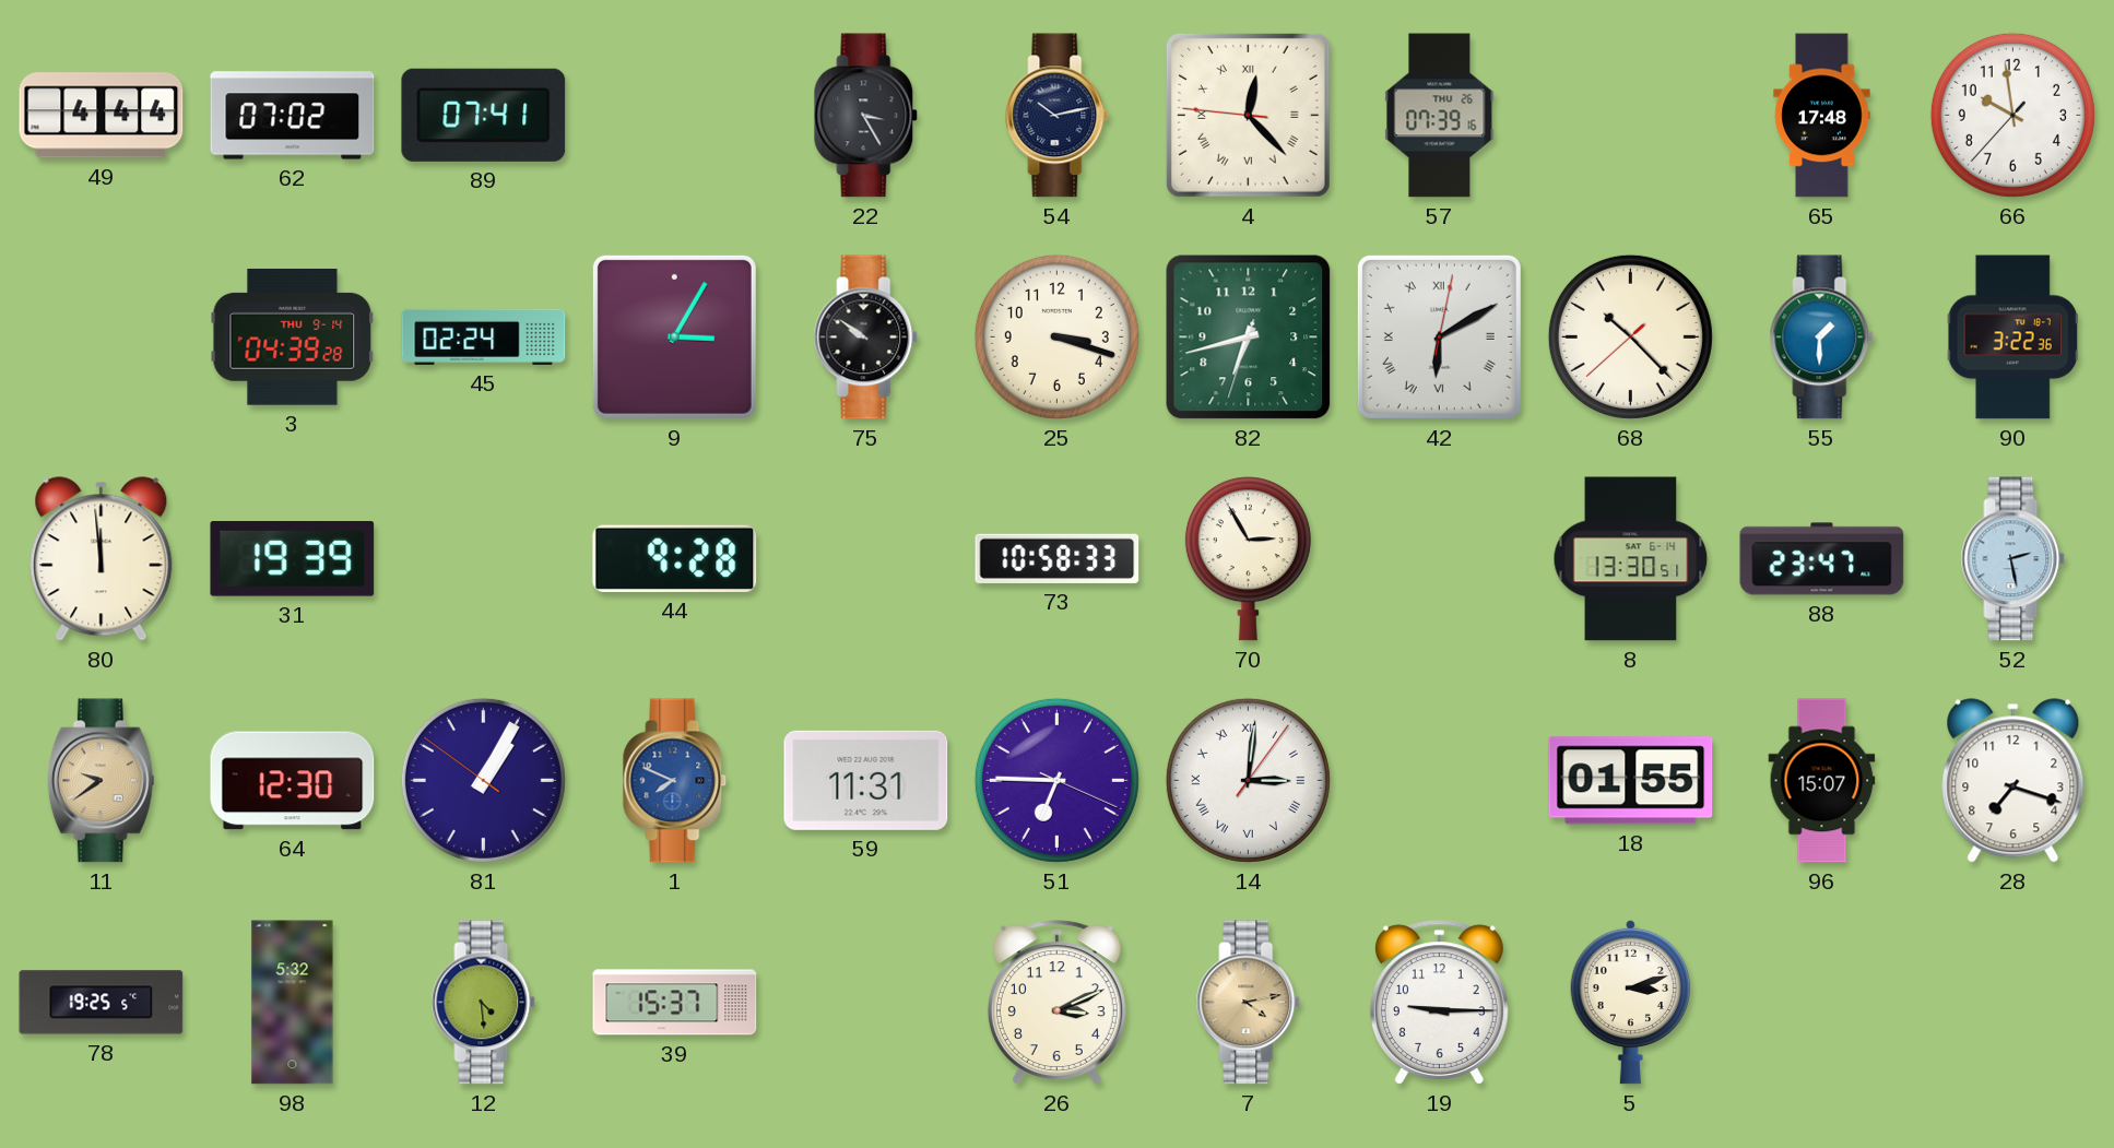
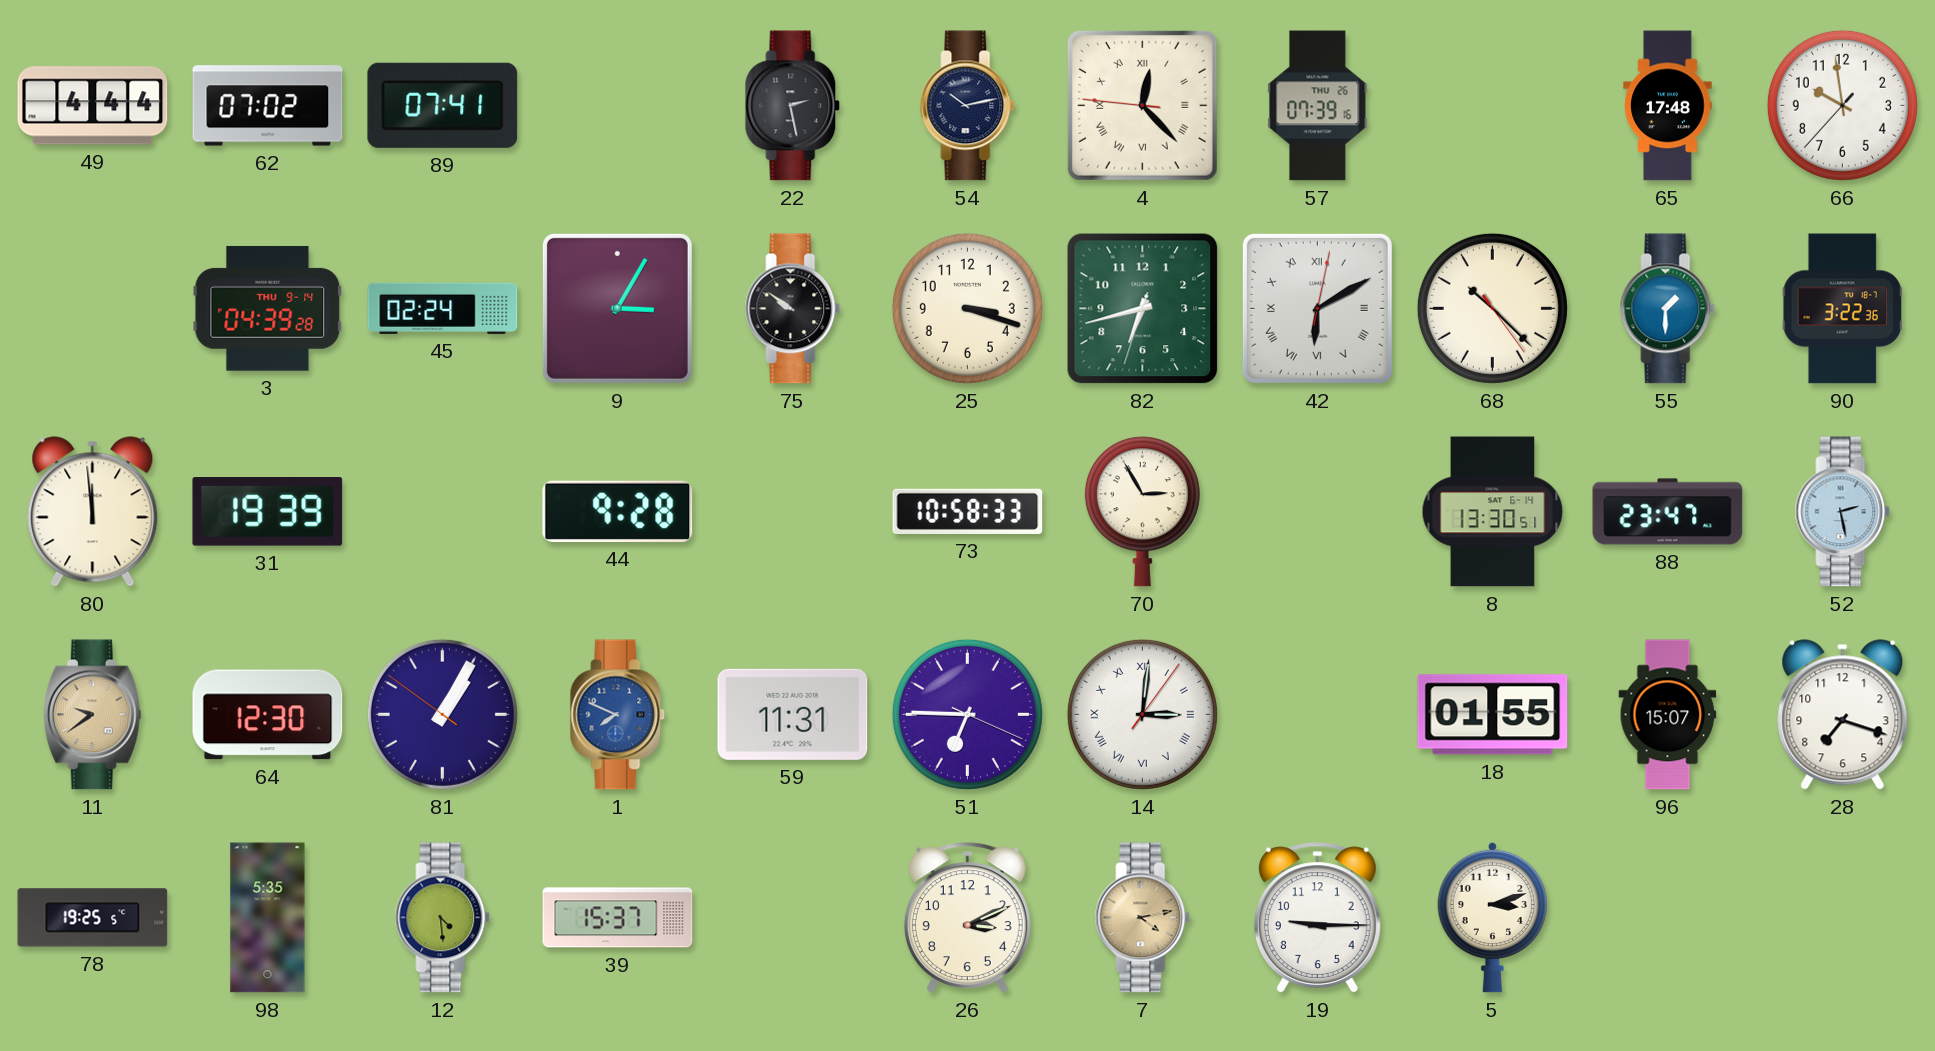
22: 3:25 -> 2:28 (793, 106)
68: 10:22:38 -> 10:22:24 (1492, 308)
98: 5:32 -> 5:35 (268, 918)
